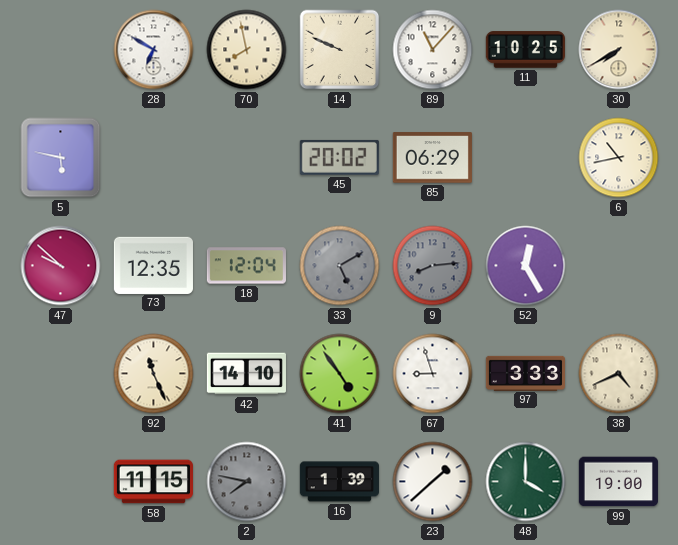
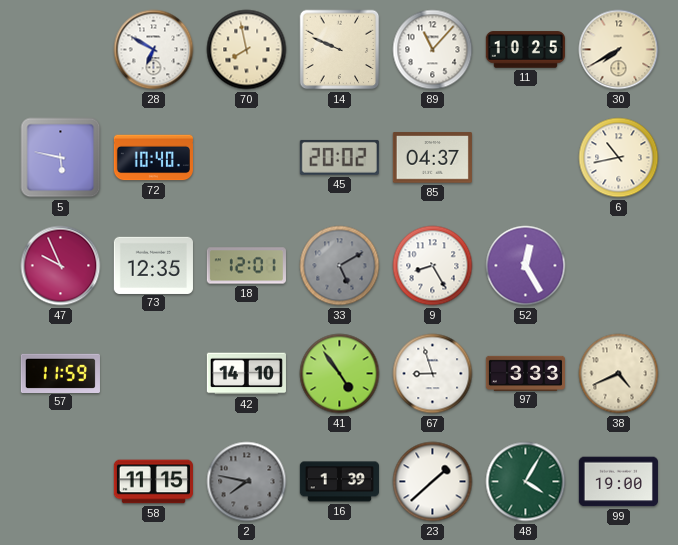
72: none -> 10:40 (153, 158)
85: 06:29 -> 04:37 (432, 158)
47: 9:52 -> 9:56 (61, 266)
18: 12:04 -> 12:01 (246, 266)
9: 8:14 -> 8:25 (433, 266)
9 dial: grey -> white (433, 266)
57: none -> 11:59 (60, 373)
92: 11:26 -> none (154, 374)
48: 4:00 -> 4:05 (526, 482)
